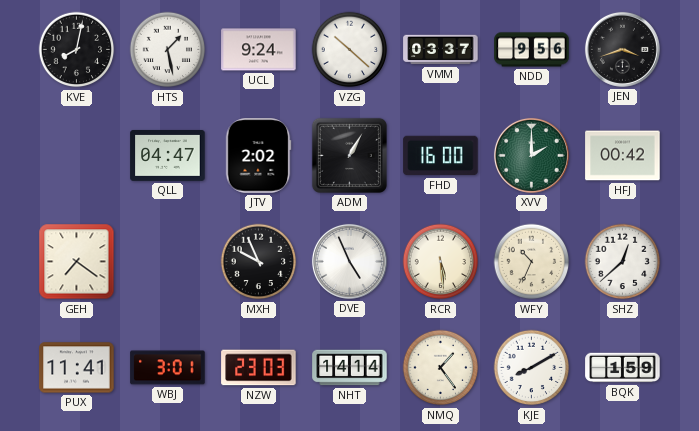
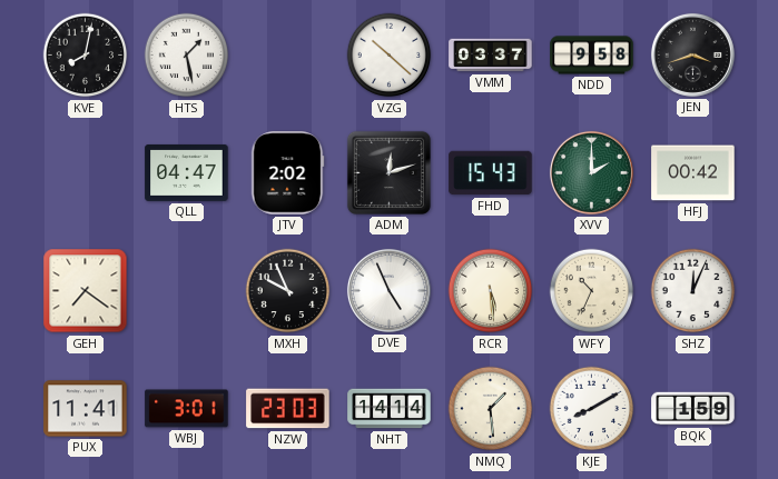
UCL: 9:24 -> none (259, 50)
NDD: 9:56 -> 9:58 (592, 56)
ADM: 1:05 -> 12:12 (388, 172)
FHD: 16:00 -> 15:43 (491, 173)
SHZ: 12:38 -> 12:04 (693, 291)
NMQ: 1:24 -> 1:29 (491, 409)
